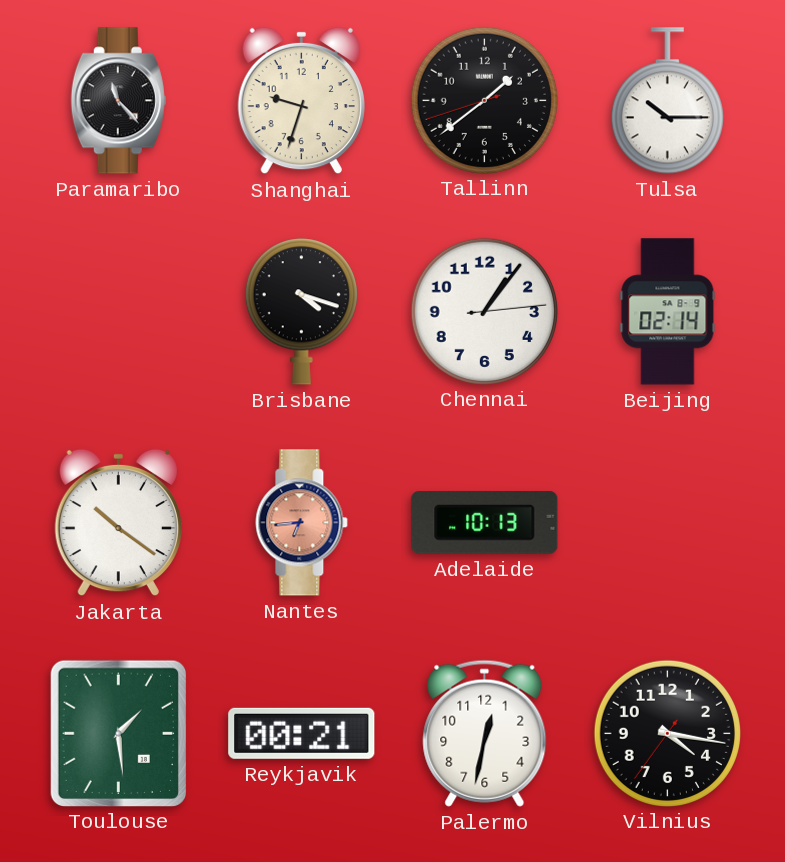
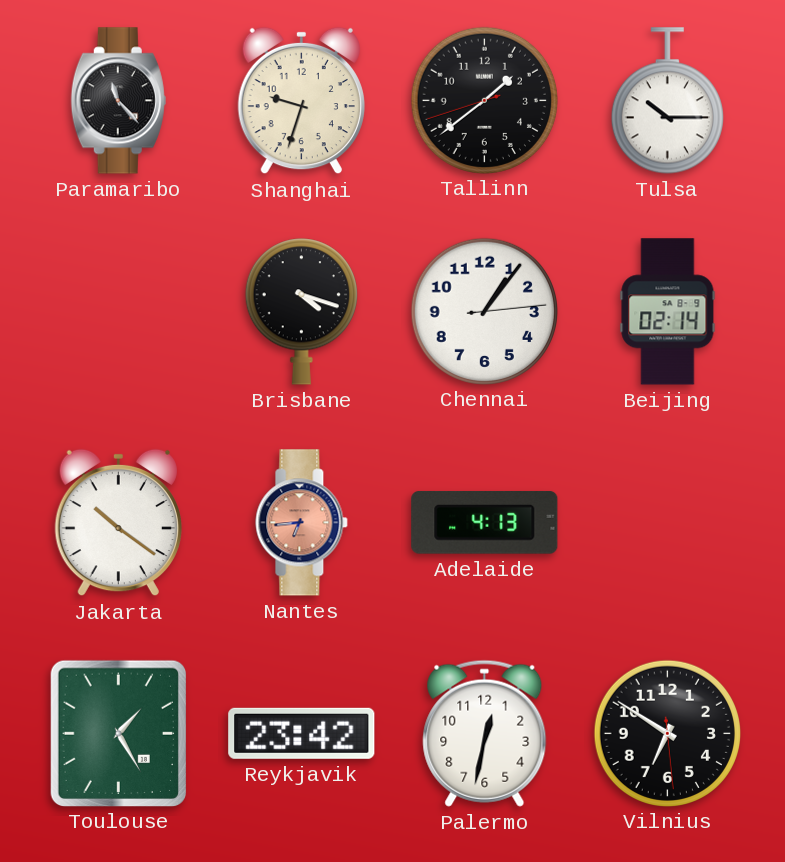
Adelaide: 10:13 -> 4:13 (485, 522)
Toulouse: 1:29 -> 1:25 (118, 733)
Reykjavik: 00:21 -> 23:42 (302, 733)
Vilnius: 4:16 -> 6:50 (667, 733)
